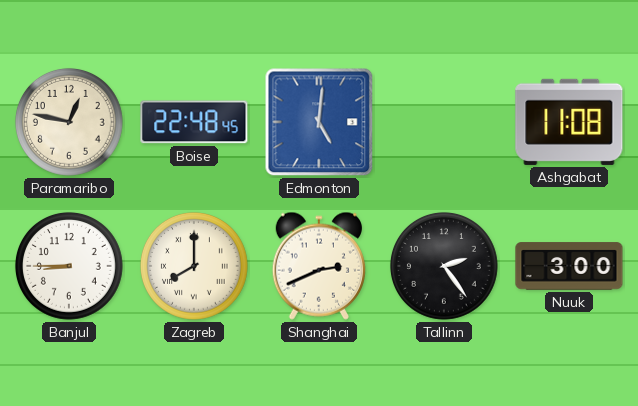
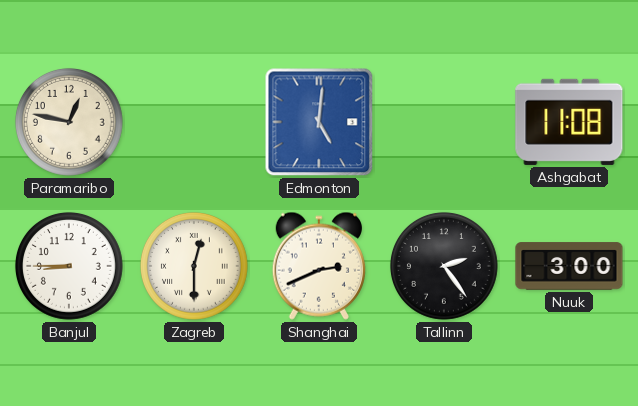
Boise: 22:48 -> none (194, 122)
Zagreb: 8:00 -> 12:30 (194, 266)
